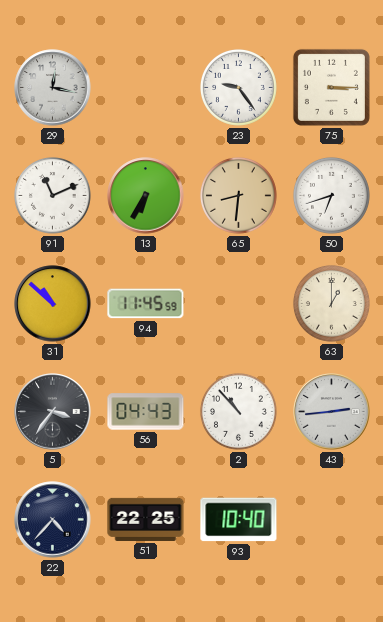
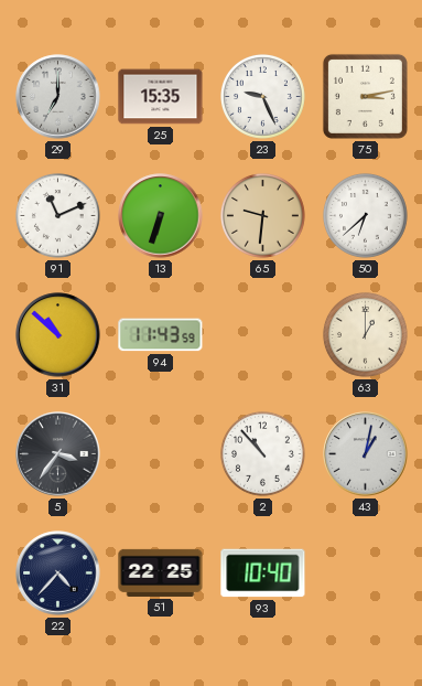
29: 12:17 -> 7:00 (58, 97)
25: none -> 15:35 (161, 97)
23: 9:24 -> 9:26 (262, 96)
75: 3:15 -> 3:13 (365, 96)
13: 6:35 -> 6:33 (161, 216)
65: 8:31 -> 9:31 (262, 215)
50: 6:42 -> 6:38 (365, 215)
94: 11:45 -> 11:43 (161, 335)
56: 04:43 -> none (146, 412)
43: 2:44 -> 1:02 (366, 454)
